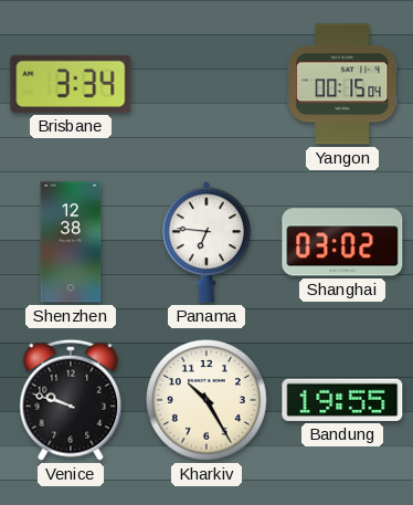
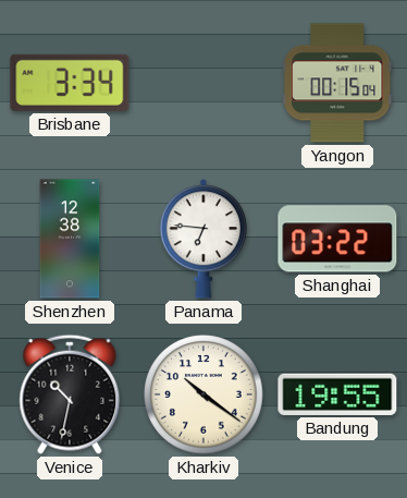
Shanghai: 03:02 -> 03:22 (337, 239)
Venice: 9:48 -> 10:32 (70, 394)
Kharkiv: 10:25 -> 10:21 (203, 394)
